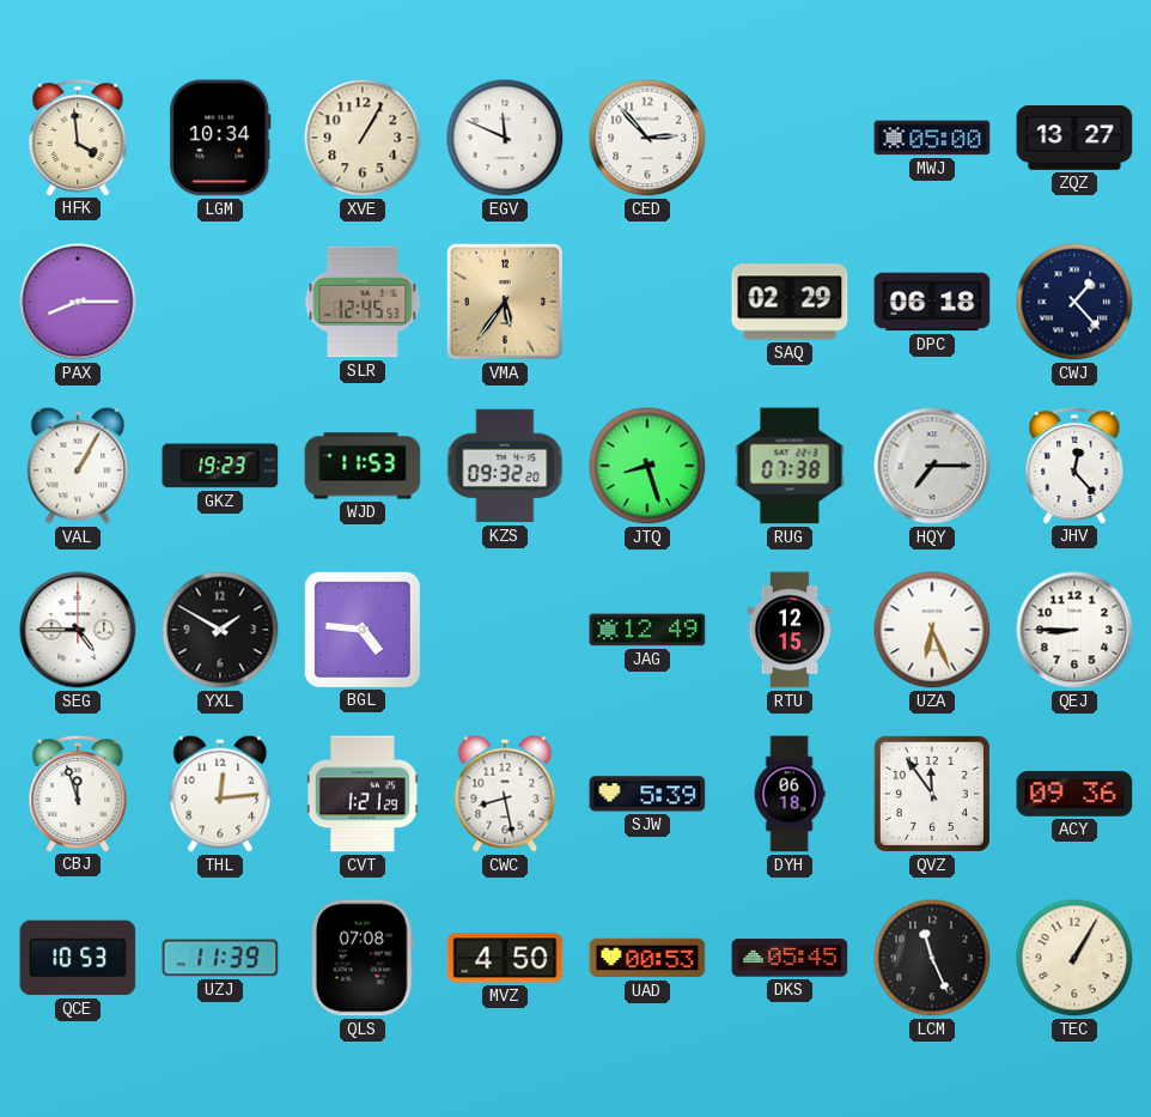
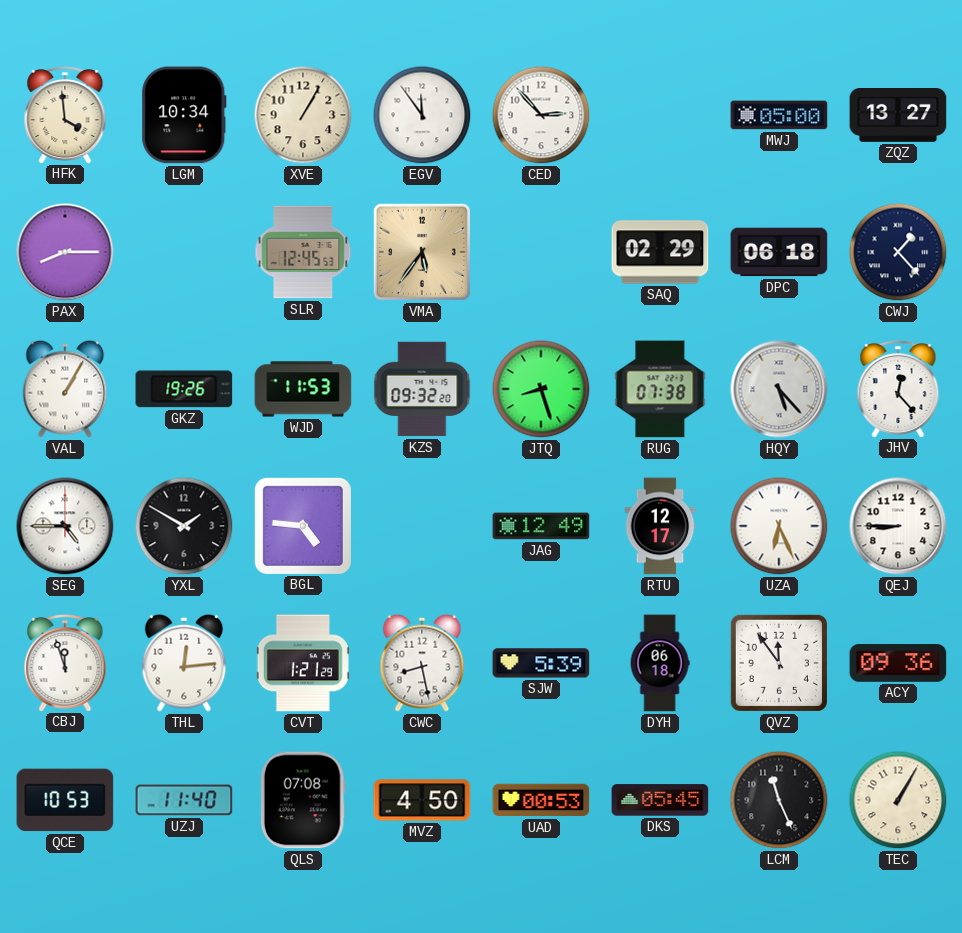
EGV: 11:49 -> 11:54 (422, 115)
GKZ: 19:23 -> 19:26 (184, 389)
HQY: 7:15 -> 5:23 (779, 389)
RTU: 12:15 -> 12:17 (660, 526)
UZJ: 11:39 -> 11:40 (184, 800)
